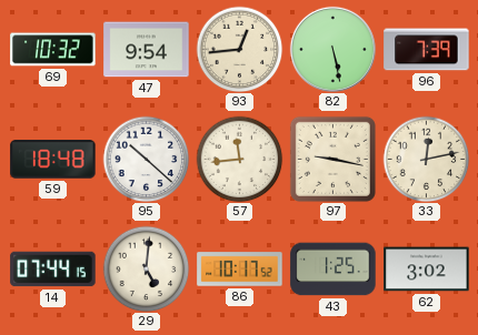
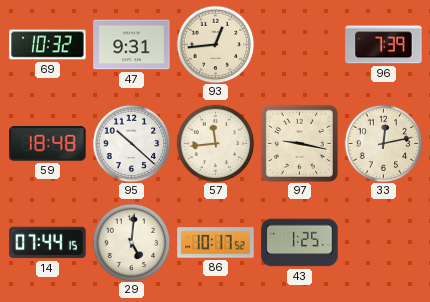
47: 9:54 -> 9:31 (132, 45)
82: 5:28 -> none (332, 49)
62: 3:02 -> none (427, 270)
